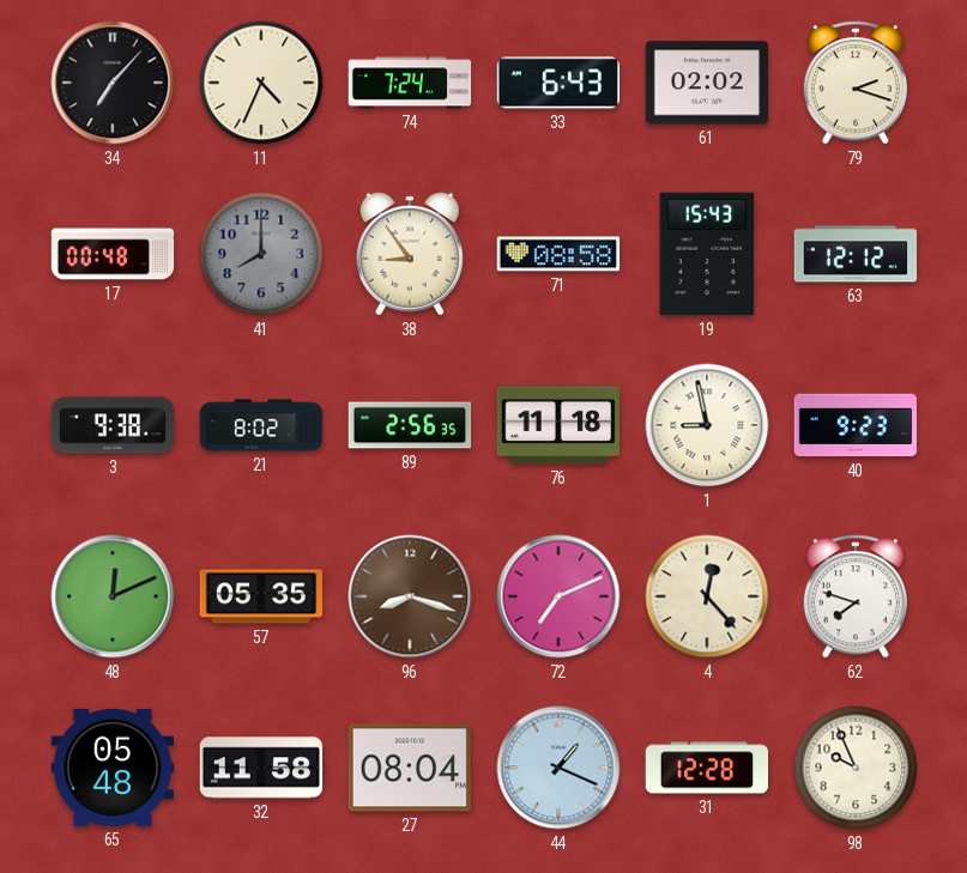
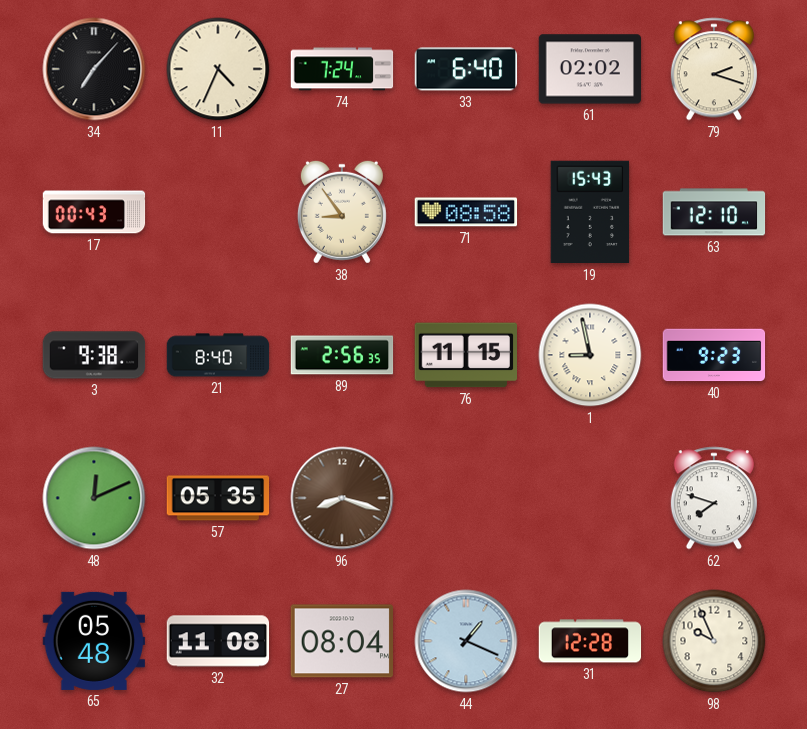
33: 6:43 -> 6:40 (466, 69)
17: 00:48 -> 00:43 (94, 212)
41: 8:00 -> none (261, 254)
63: 12:12 -> 12:10 (714, 212)
21: 8:02 -> 8:40 (218, 355)
76: 11:18 -> 11:15 (466, 355)
72: 7:11 -> none (558, 596)
4: 12:23 -> none (707, 596)
32: 11:58 -> 11:08 (218, 641)
